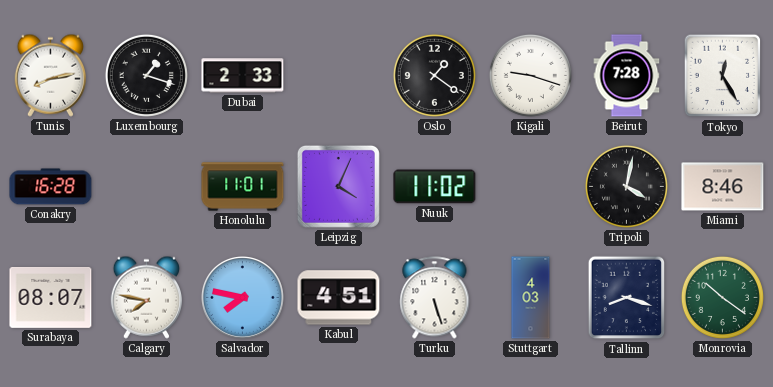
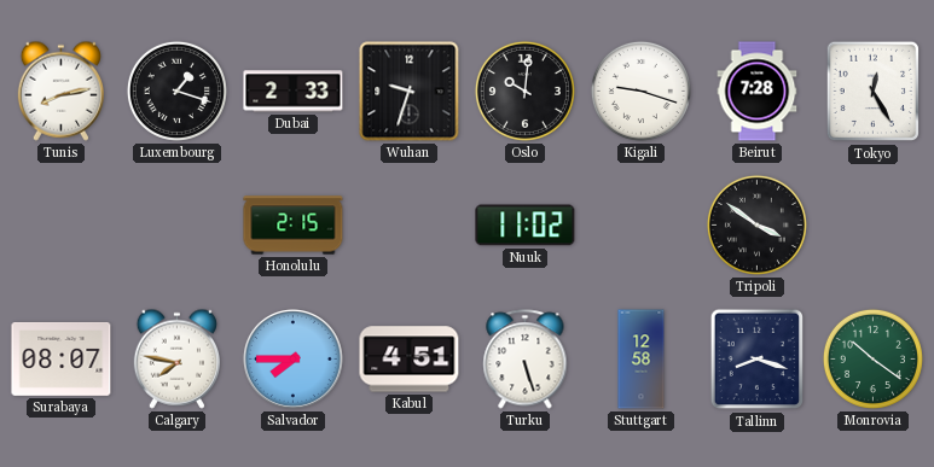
Wuhan: none -> 9:33 (410, 92)
Oslo: 1:21 -> 10:01 (524, 91)
Conakry: 16:28 -> none (51, 187)
Honolulu: 11:01 -> 2:15 (294, 226)
Leipzig: 4:04 -> none (338, 186)
Tripoli: 4:02 -> 3:51 (756, 224)
Miami: 8:46 -> none (723, 187)
Salvador: 7:47 -> 7:45 (292, 358)
Stuttgart: 4:03 -> 12:58 (642, 360)
